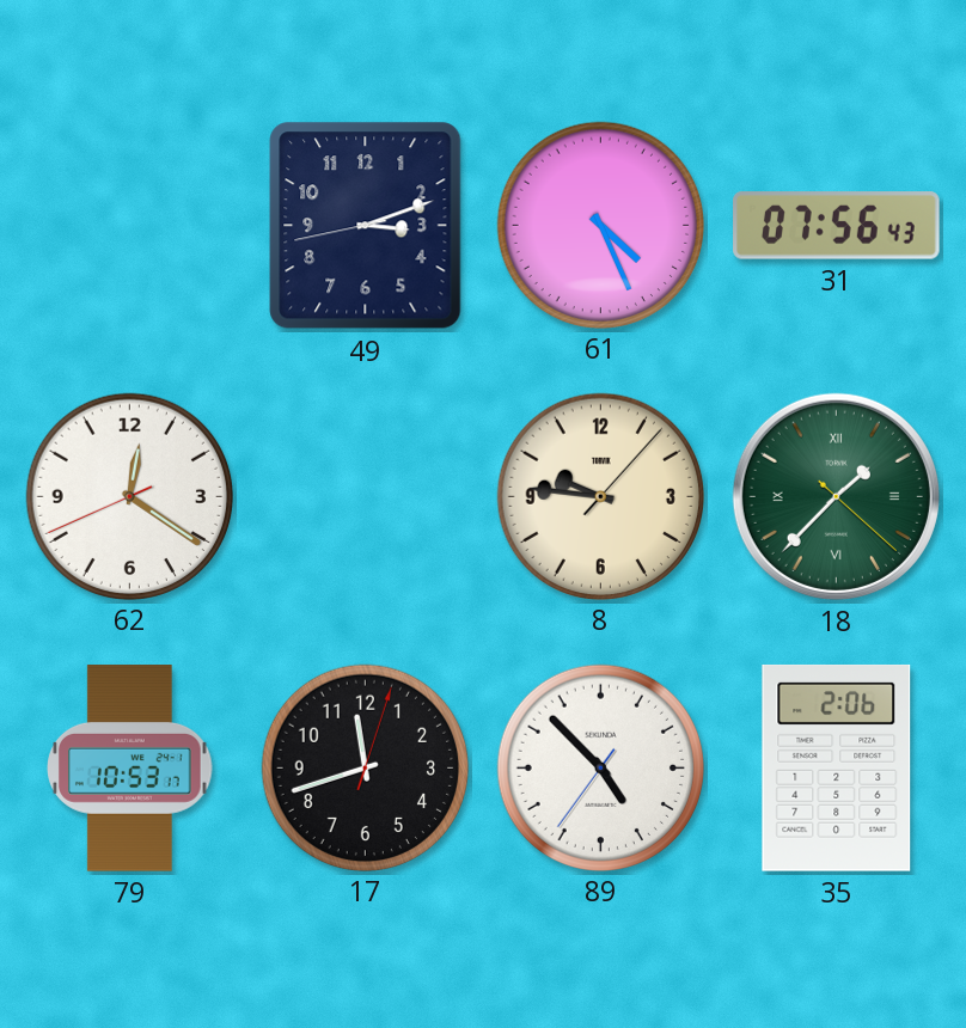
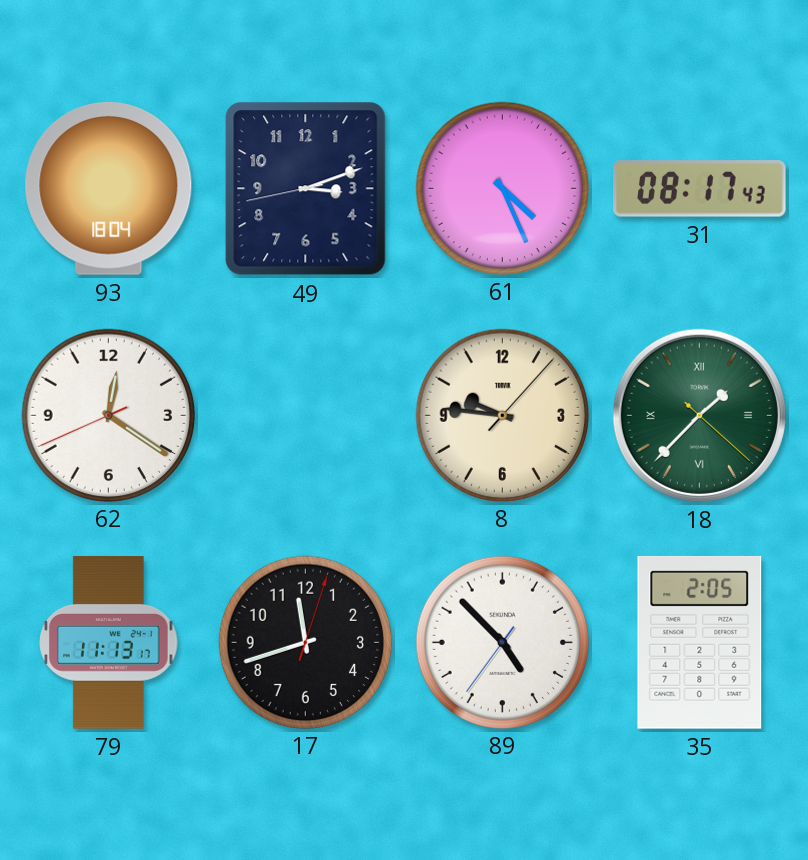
93: none -> 18:04 (109, 188)
31: 07:56 -> 08:17 (700, 189)
79: 10:53 -> 11:13 (109, 643)
35: 2:06 -> 2:05 (700, 642)
